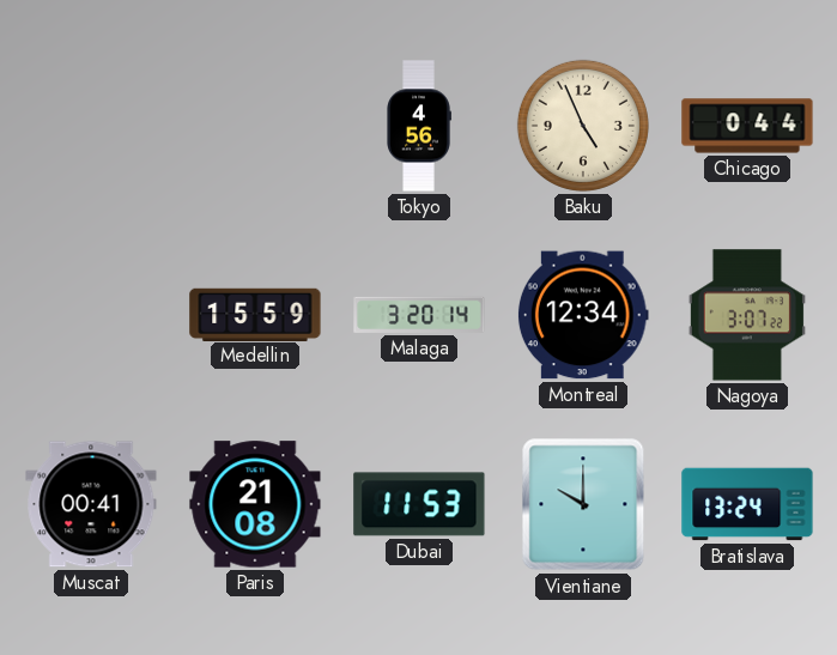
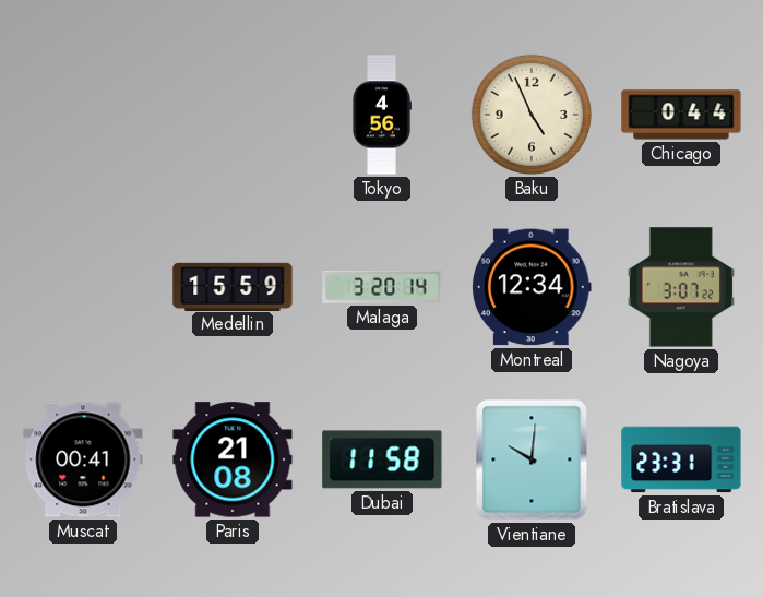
Dubai: 11:53 -> 11:58 (382, 459)
Vientiane: 10:00 -> 10:01 (532, 459)
Bratislava: 13:24 -> 23:31 (681, 459)
